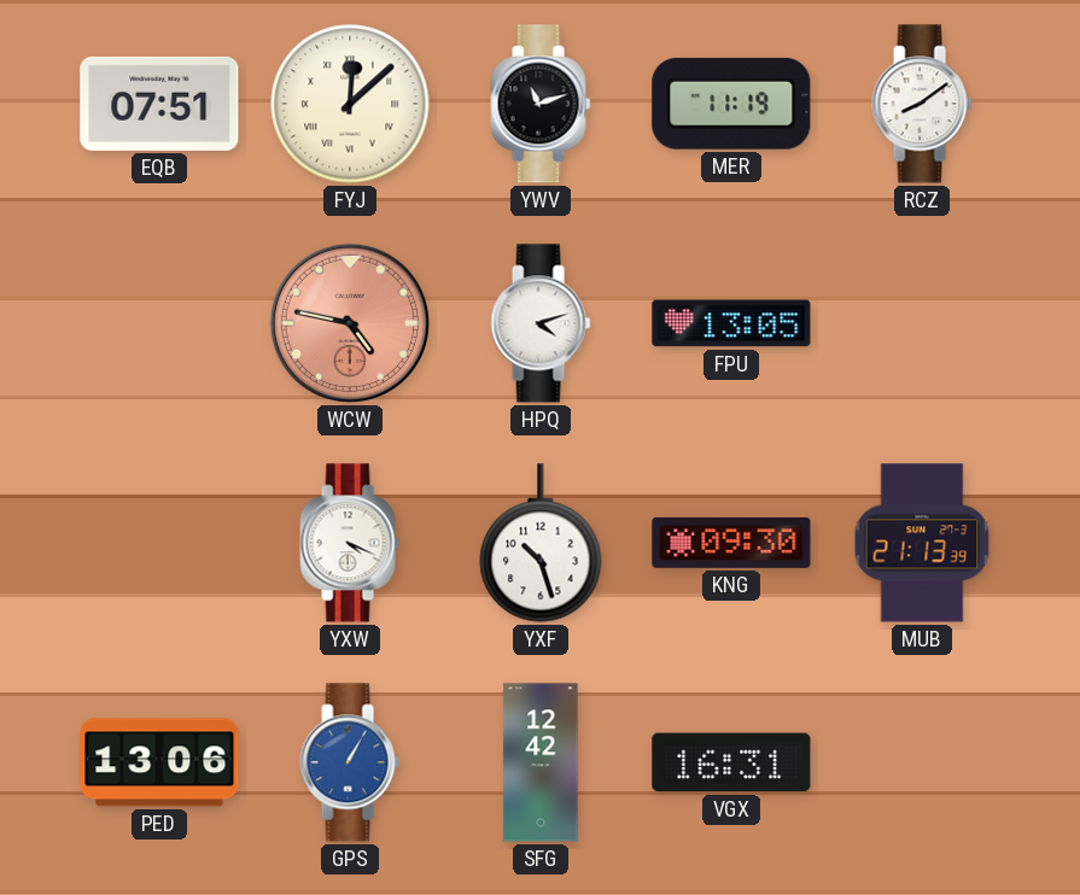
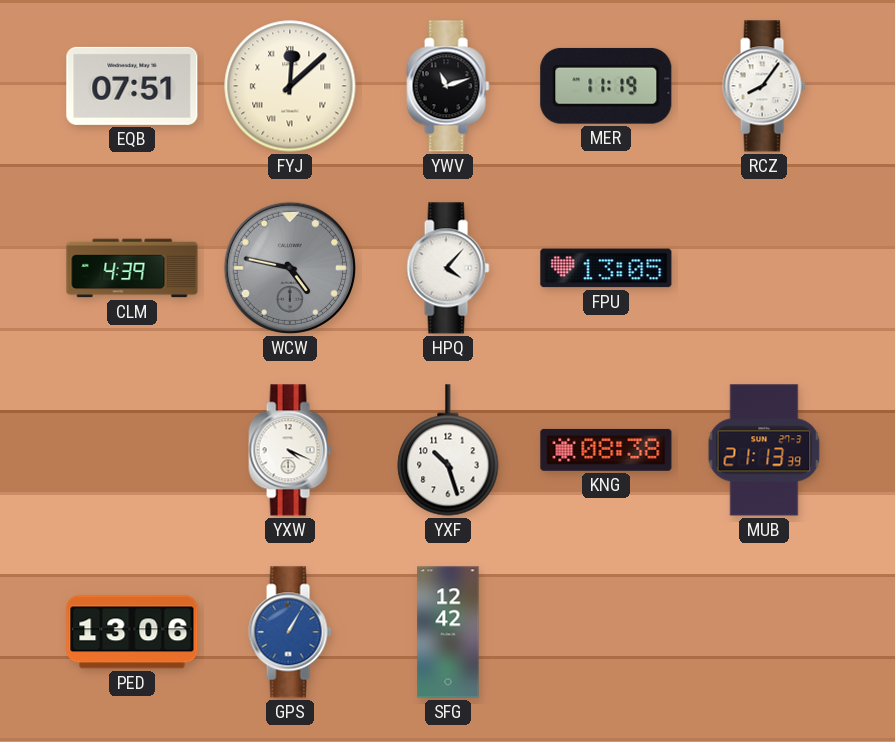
RCZ: 8:09 -> 8:06 (764, 86)
CLM: none -> 4:39 (132, 268)
WCW dial: salmon -> grey (290, 268)
HPQ: 4:12 -> 4:07 (448, 268)
KNG: 09:30 -> 08:38 (606, 450)
VGX: 16:31 -> none (731, 762)
